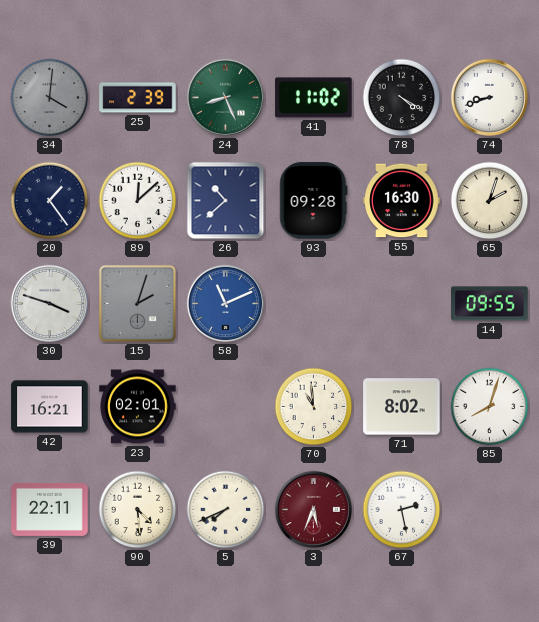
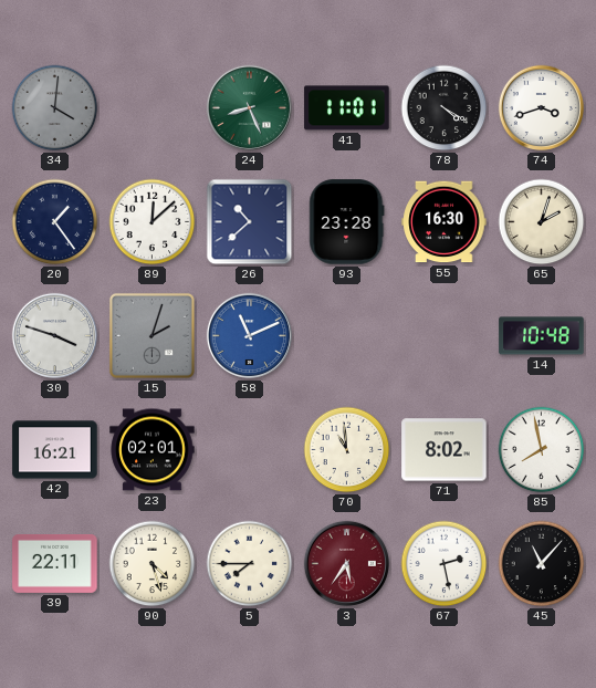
25: 2:39 -> none (138, 98)
41: 11:02 -> 11:01 (347, 108)
74: 8:42 -> 3:42 (541, 107)
93: 09:28 -> 23:28 (347, 222)
14: 09:55 -> 10:48 (542, 336)
85: 8:03 -> 7:58 (542, 450)
90: 4:29 -> 4:27 (153, 564)
5: 7:41 -> 7:45 (250, 564)
3: 5:34 -> 5:36 (346, 563)
45: none -> 11:07 (542, 564)
